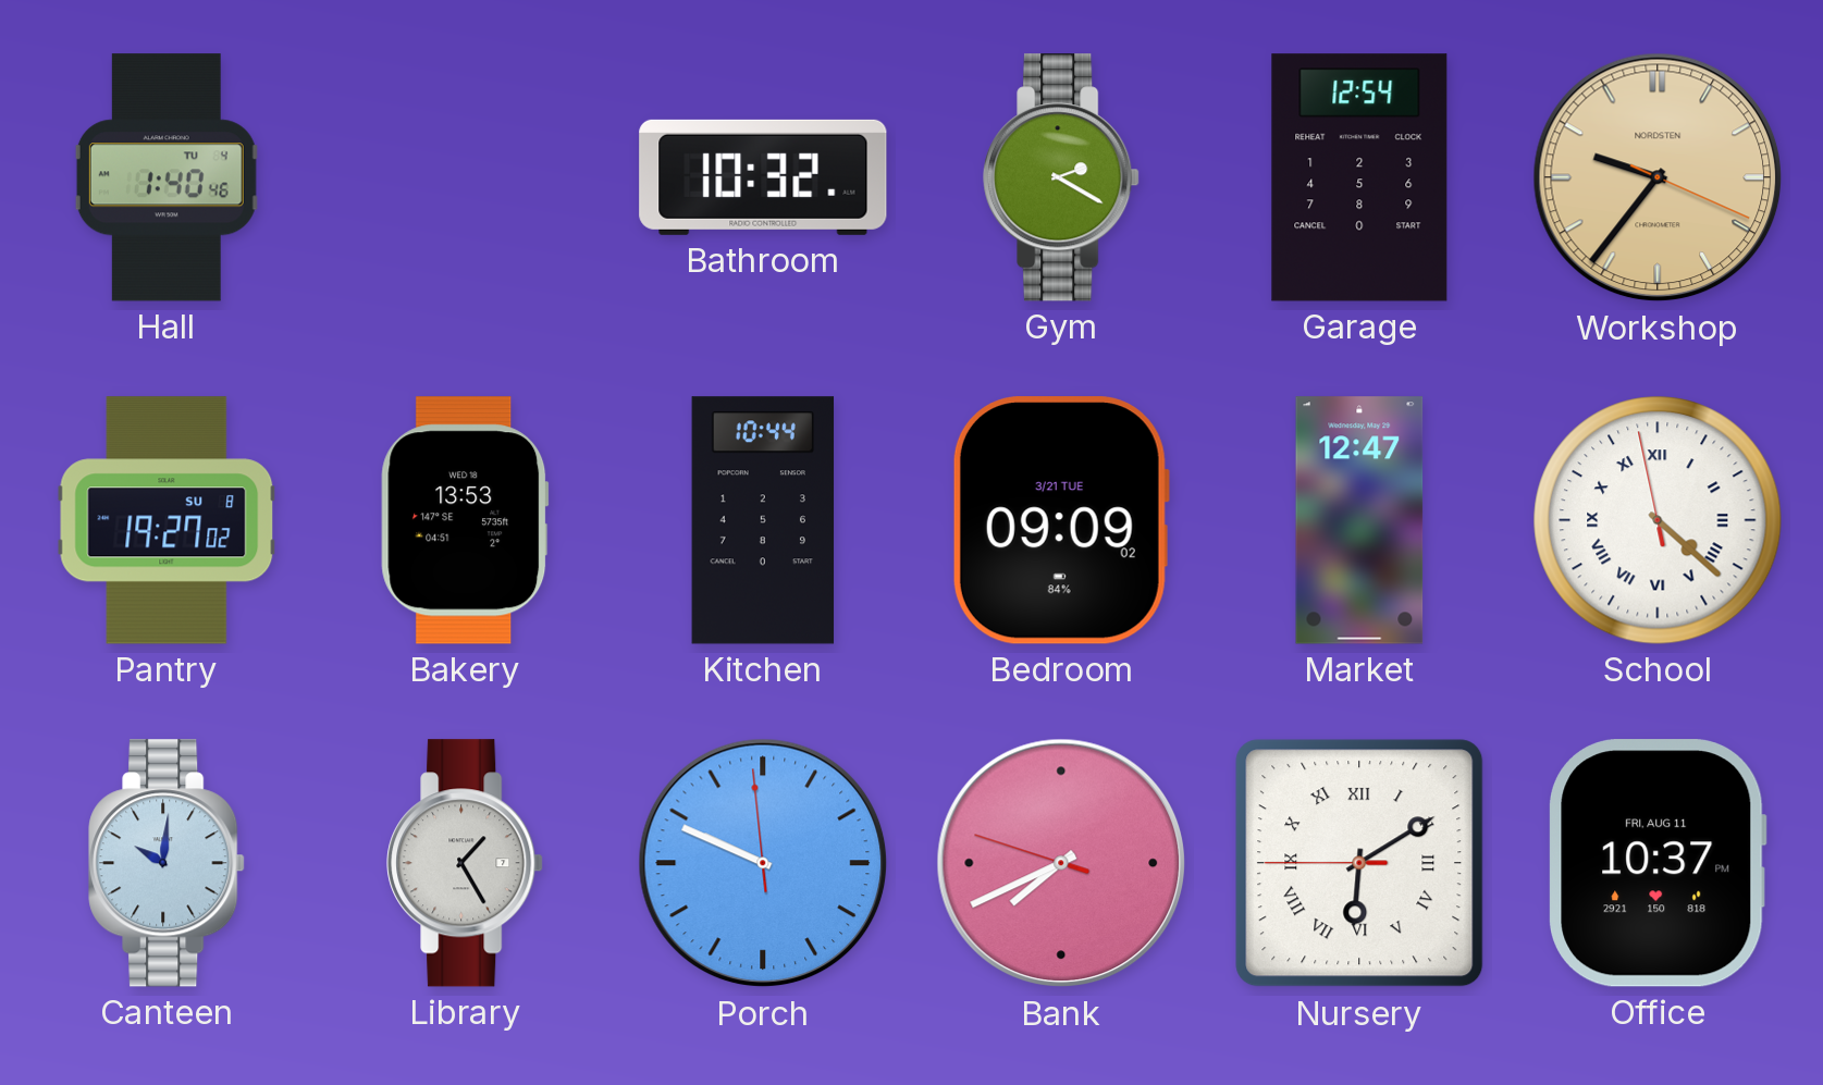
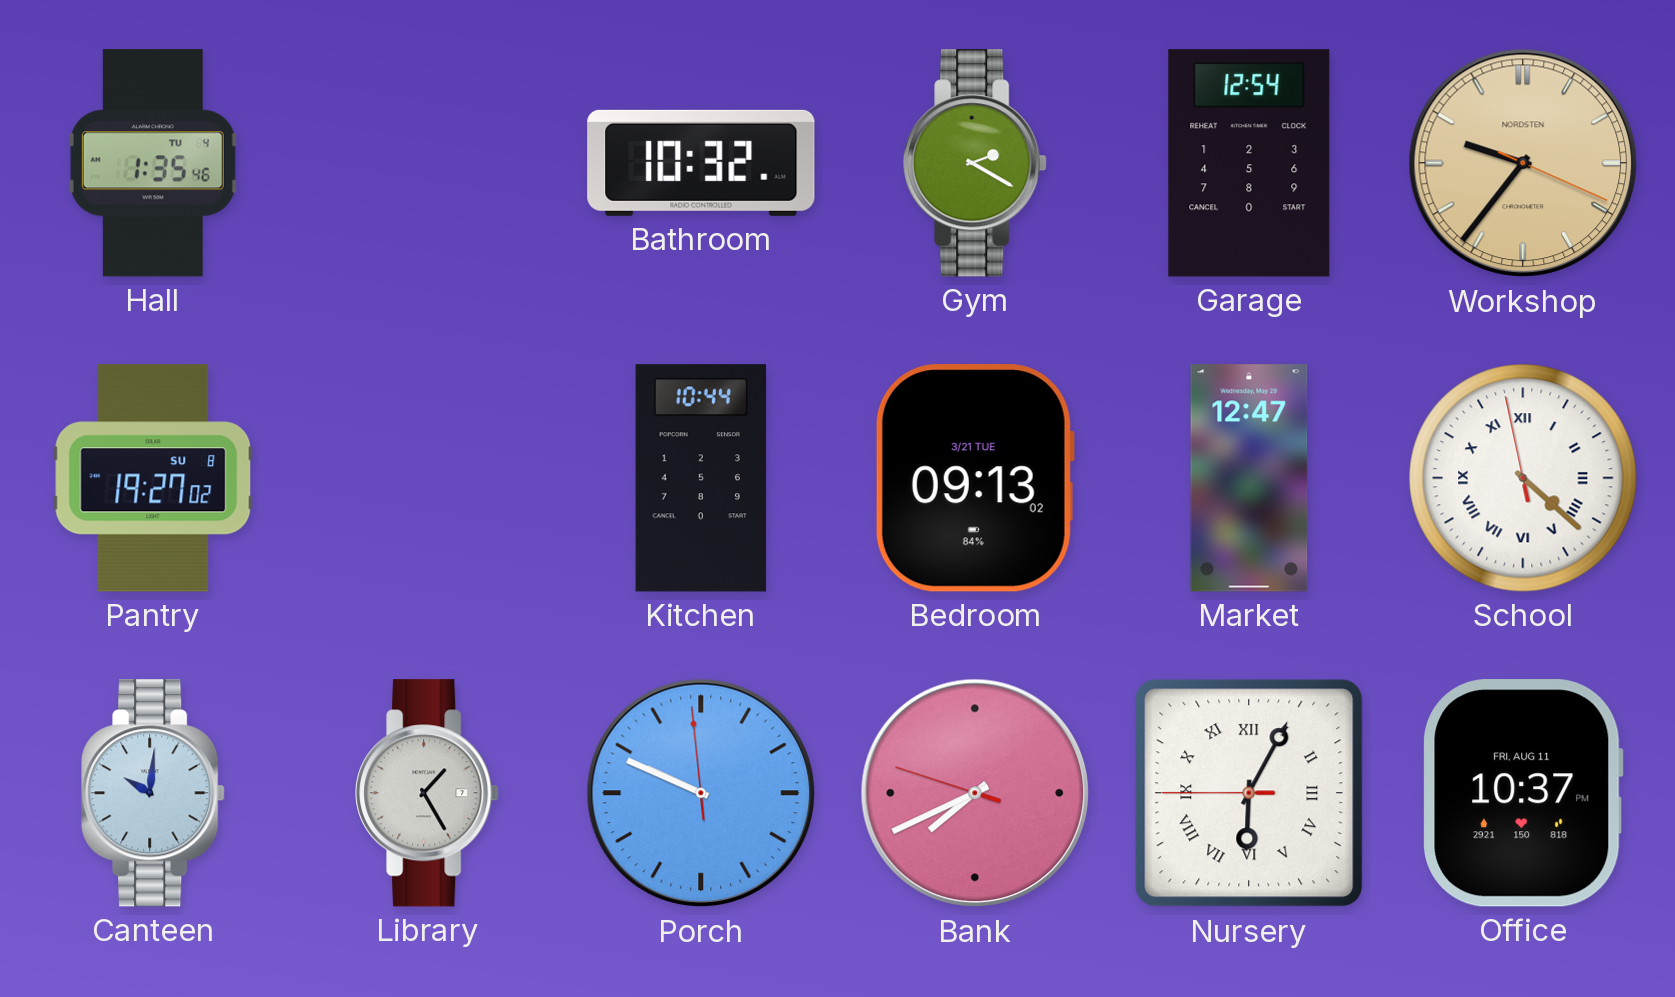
Hall: 1:40 -> 1:35 (153, 163)
Bakery: 13:53 -> none (465, 520)
Bedroom: 09:09 -> 09:13 (974, 478)
Nursery: 6:09 -> 6:04 (1249, 793)
